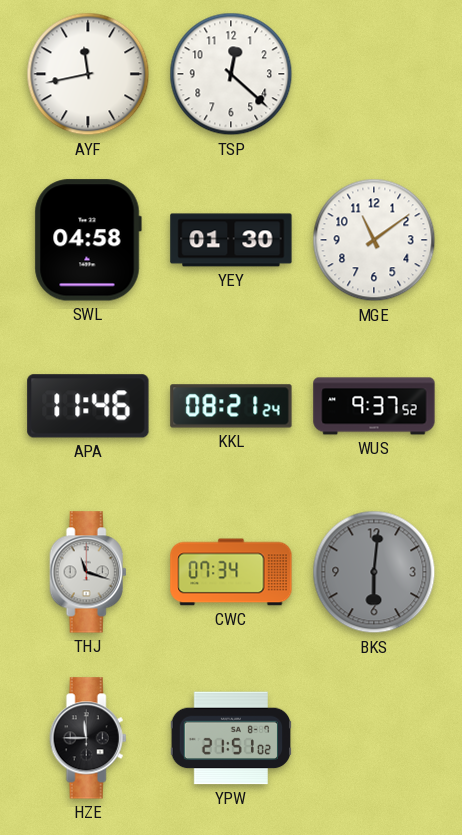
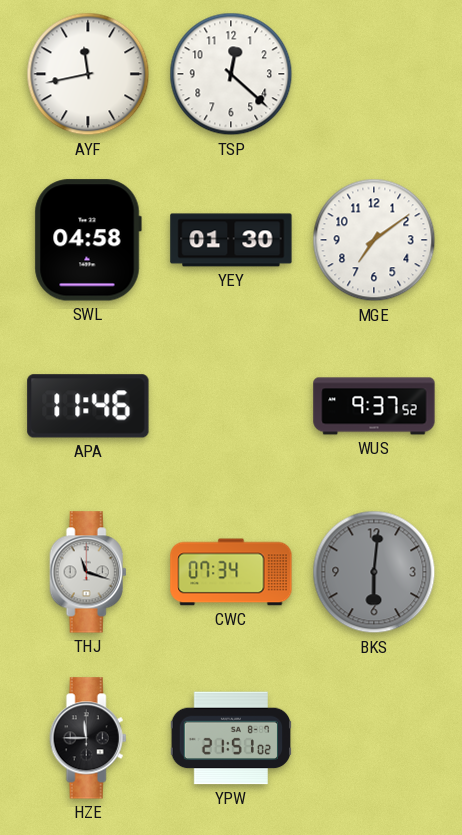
MGE: 11:09 -> 7:09 (374, 240)
KKL: 08:21 -> none (231, 406)
